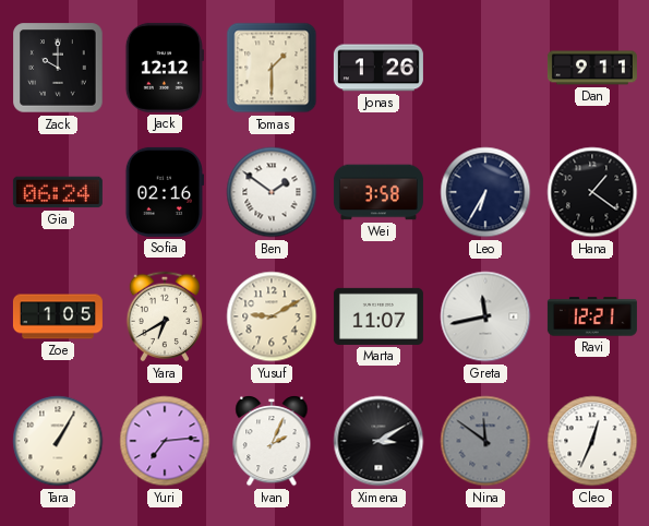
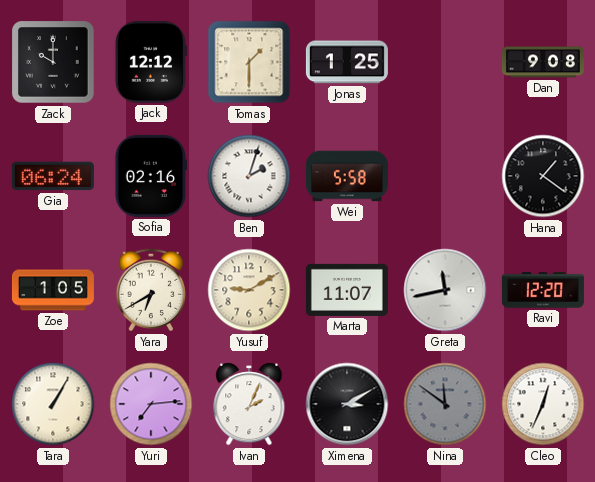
Jonas: 1:26 -> 1:25 (347, 62)
Dan: 9:11 -> 9:08 (543, 62)
Ben: 1:51 -> 2:03 (249, 176)
Wei: 3:58 -> 5:58 (347, 176)
Leo: 6:35 -> none (485, 192)
Ravi: 12:21 -> 12:20 (543, 290)
